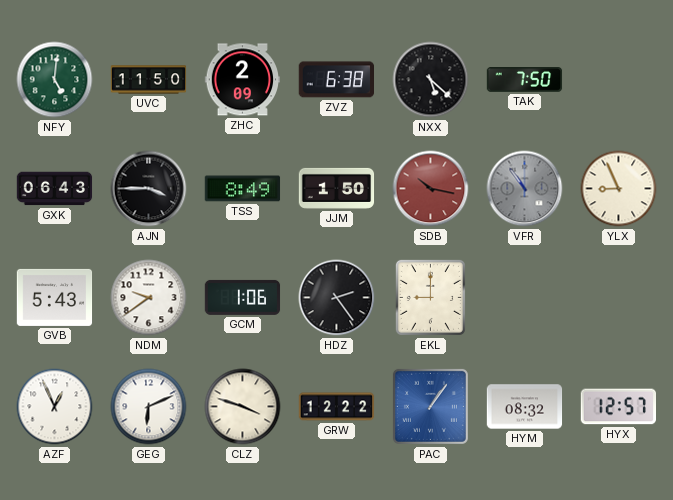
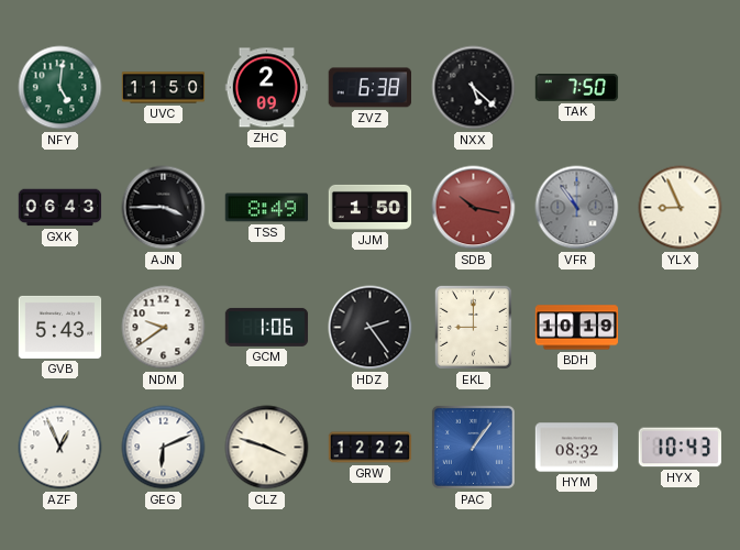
BDH: none -> 10:19 (577, 328)
HYX: 12:57 -> 10:43 (681, 448)
